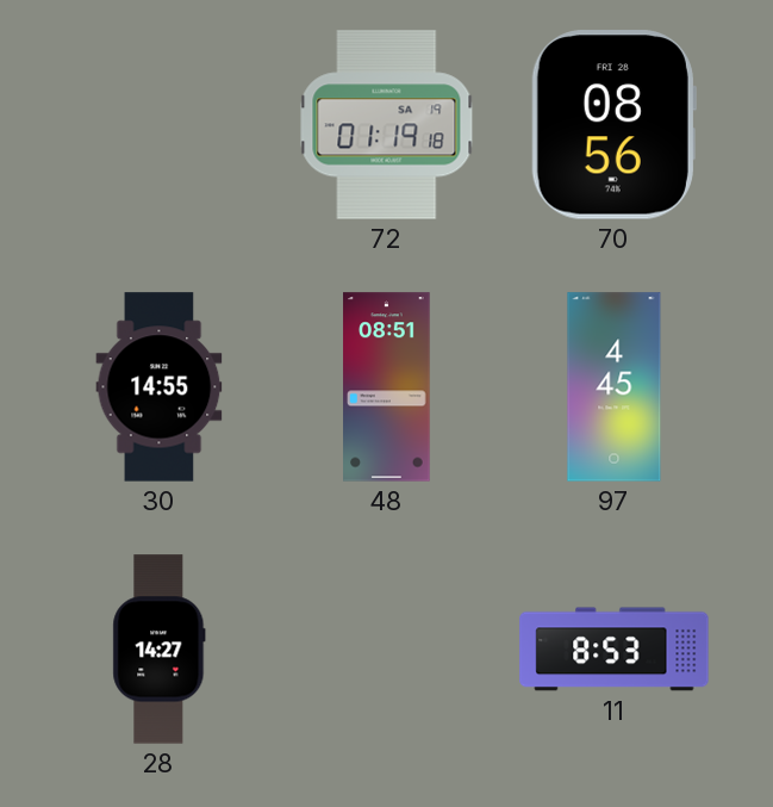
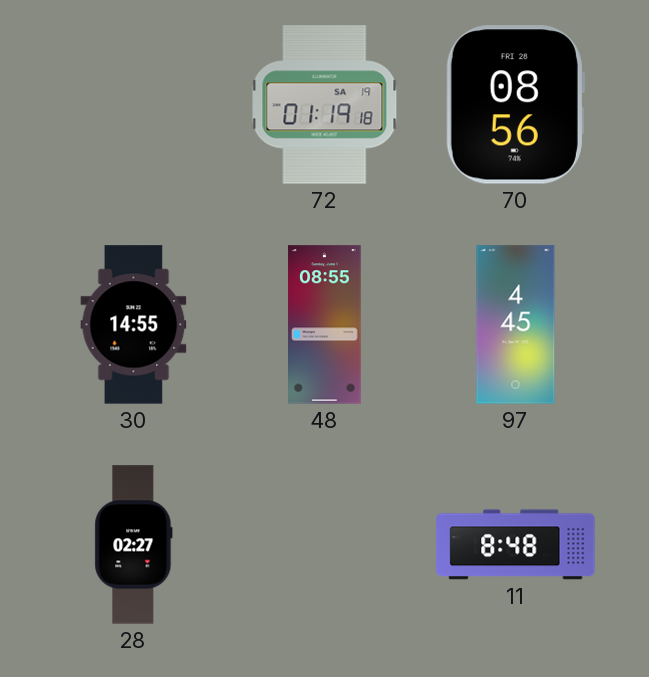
48: 08:51 -> 08:55 (325, 325)
28: 14:27 -> 02:27 (134, 545)
11: 8:53 -> 8:48 (516, 545)
